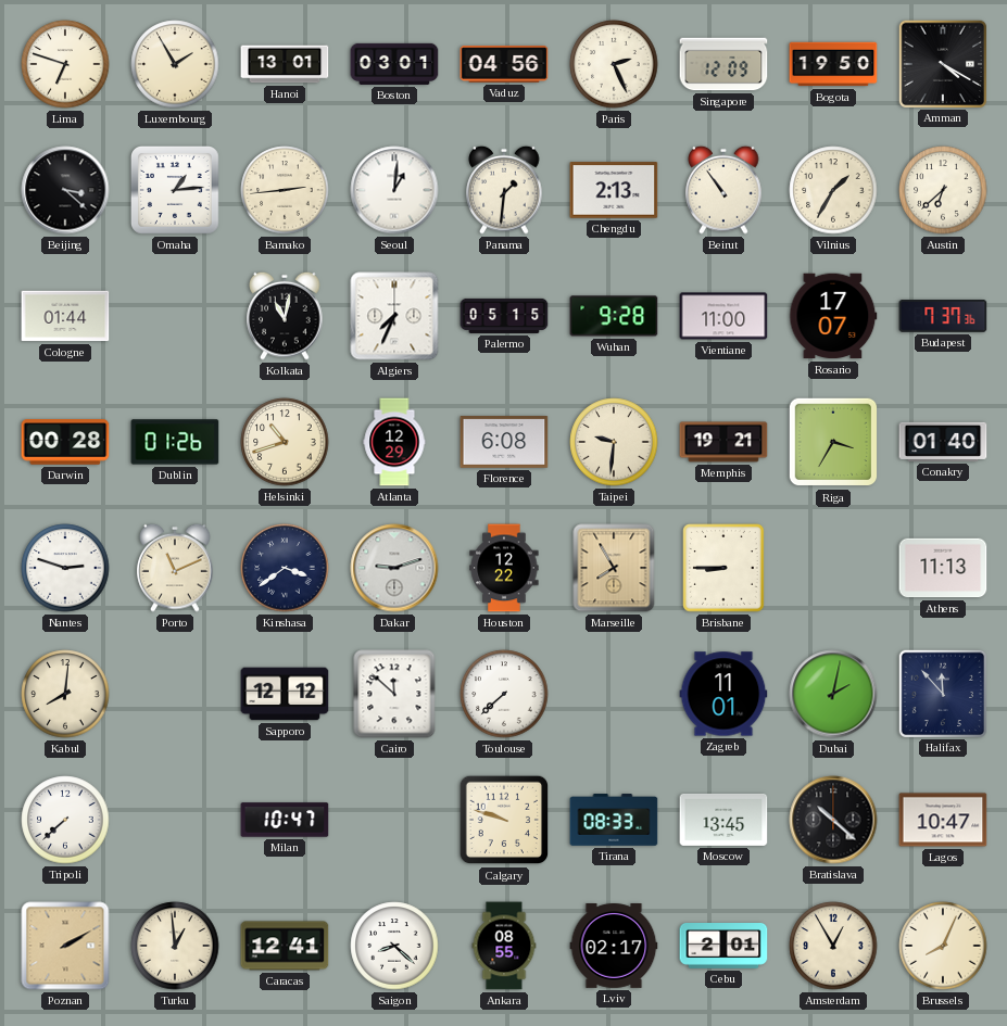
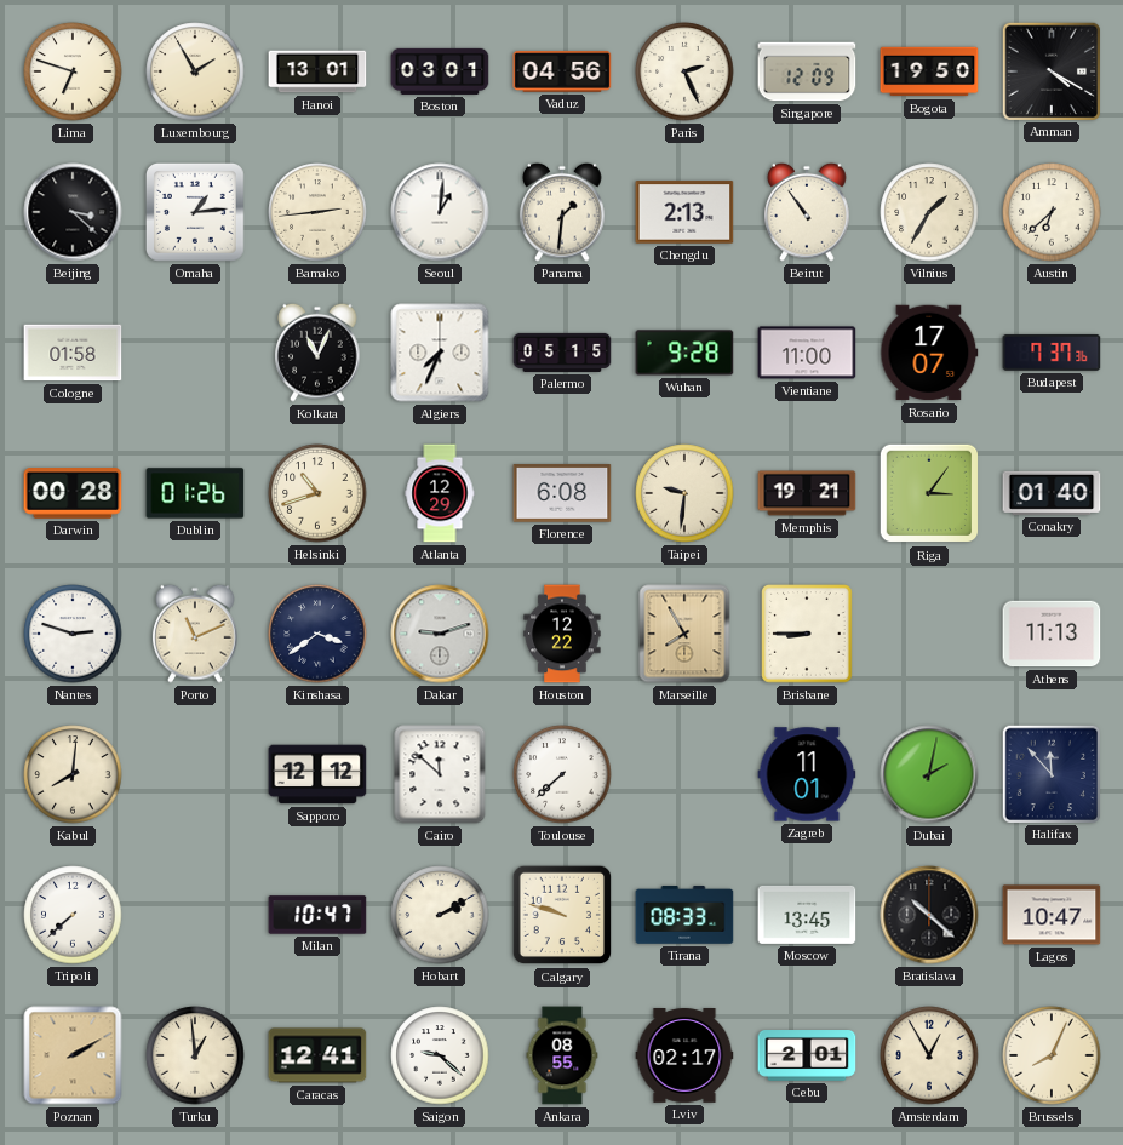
Cologne: 01:44 -> 01:58 (73, 353)
Kolkata: 11:02 -> 11:04 (317, 353)
Riga: 3:35 -> 3:06 (929, 493)
Hobart: none -> 2:10 (440, 915)
Saigon: 8:22 -> 9:22 (440, 1055)
